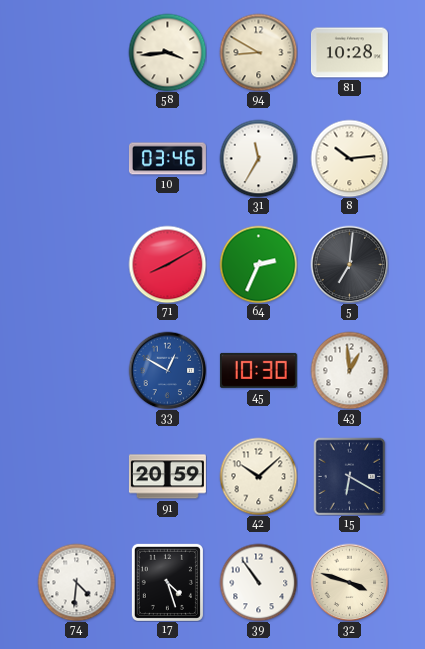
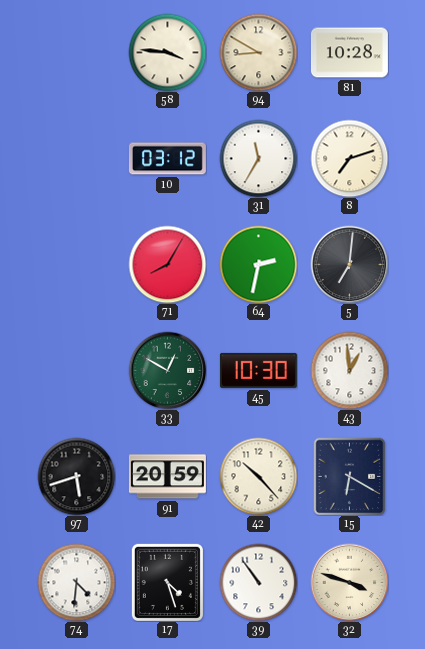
58: 3:44 -> 3:46 (167, 52)
10: 03:46 -> 03:12 (167, 159)
8: 10:14 -> 7:12 (349, 158)
71: 8:10 -> 8:05 (167, 264)
64: 2:34 -> 2:32 (258, 264)
33 dial: blue -> green (167, 370)
97: none -> 5:42 (76, 476)
42: 10:08 -> 10:23 (258, 476)
